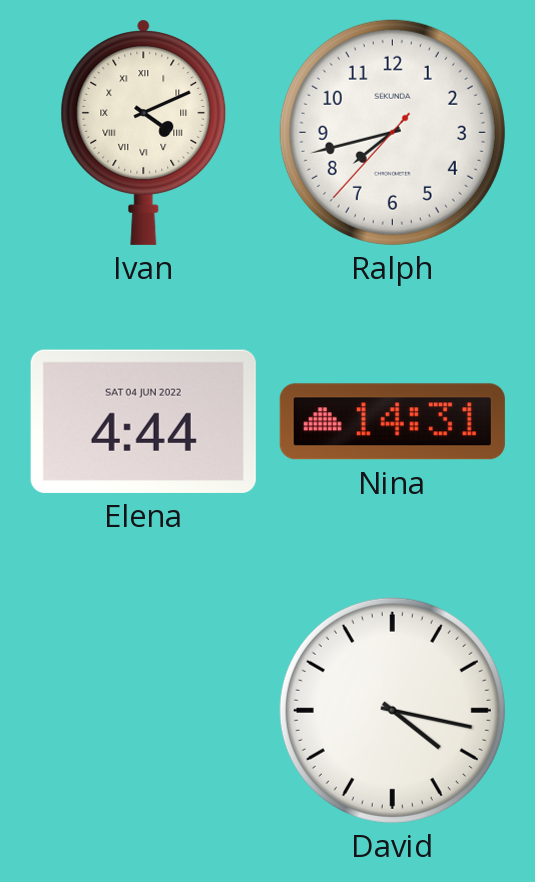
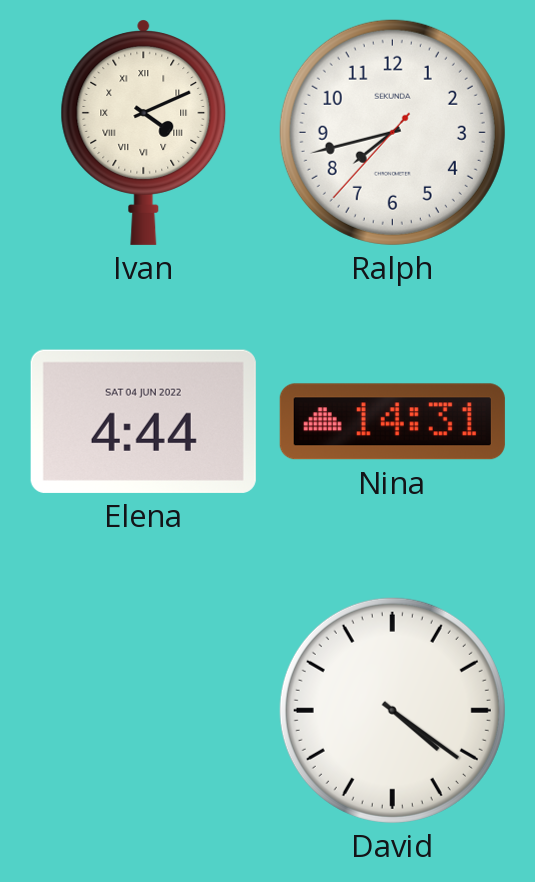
David: 4:17 -> 4:21 (392, 710)
